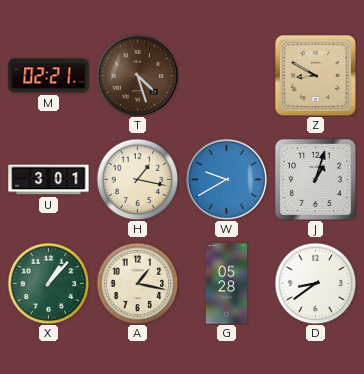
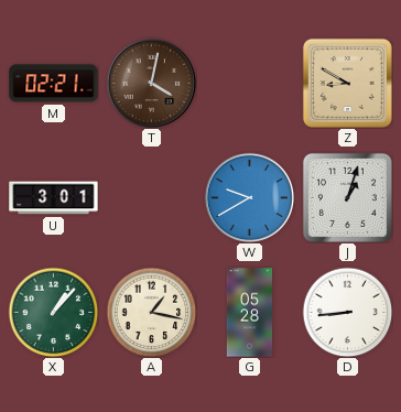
T: 4:27 -> 4:02 (151, 83)
H: 1:17 -> none (137, 179)
D: 8:39 -> 8:44 (347, 312)
